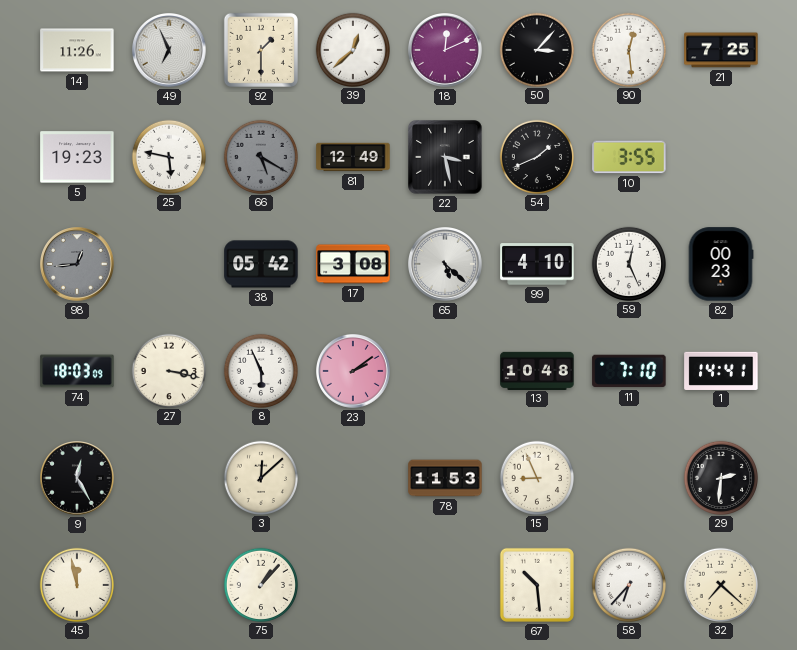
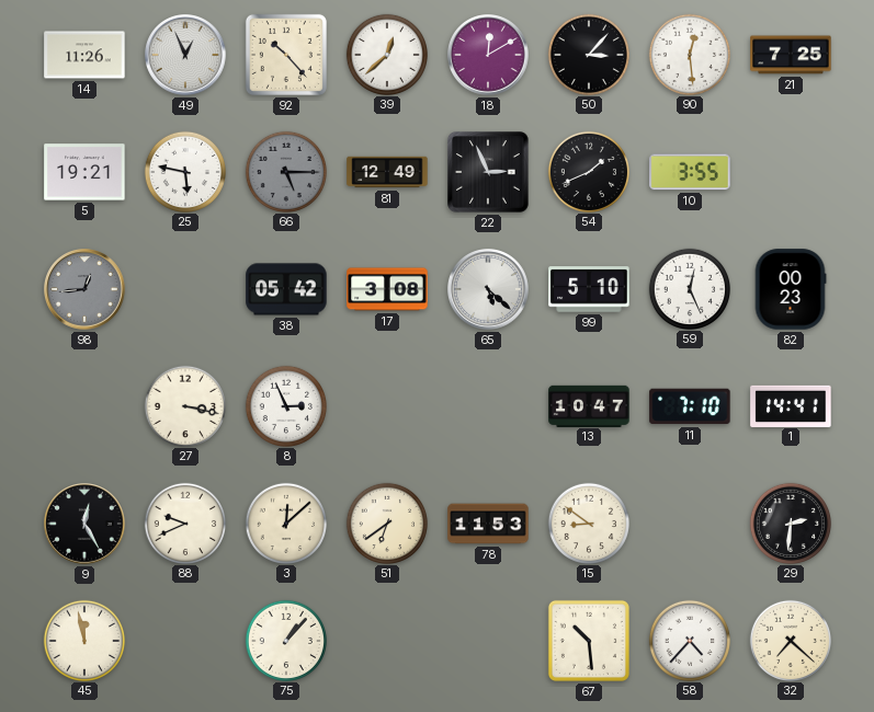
49: 6:56 -> 12:56 (185, 55)
92: 1:30 -> 10:23 (286, 55)
18: 12:11 -> 12:10 (488, 55)
5: 19:23 -> 19:21 (84, 172)
66: 5:20 -> 5:15 (285, 171)
22: 3:28 -> 2:56 (488, 172)
99: 4:10 -> 5:10 (589, 289)
74: 18:03 -> none (77, 371)
8: 5:56 -> 2:56 (285, 405)
23: 2:09 -> none (353, 371)
13: 10:48 -> 10:47 (589, 405)
88: none -> 9:41 (184, 522)
51: none -> 6:39 (386, 522)
15: 8:56 -> 8:51 (588, 522)
58: 6:37 -> 4:37 (689, 640)
